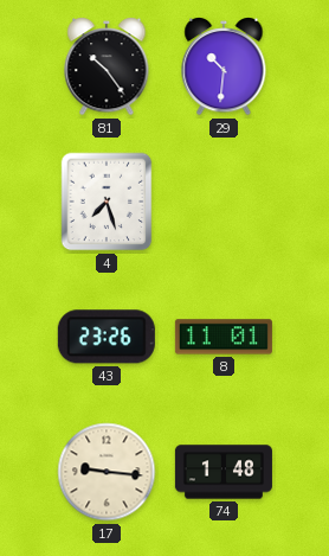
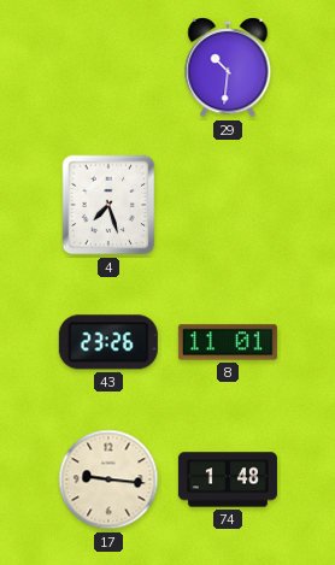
81: 10:24 -> none (107, 66)
